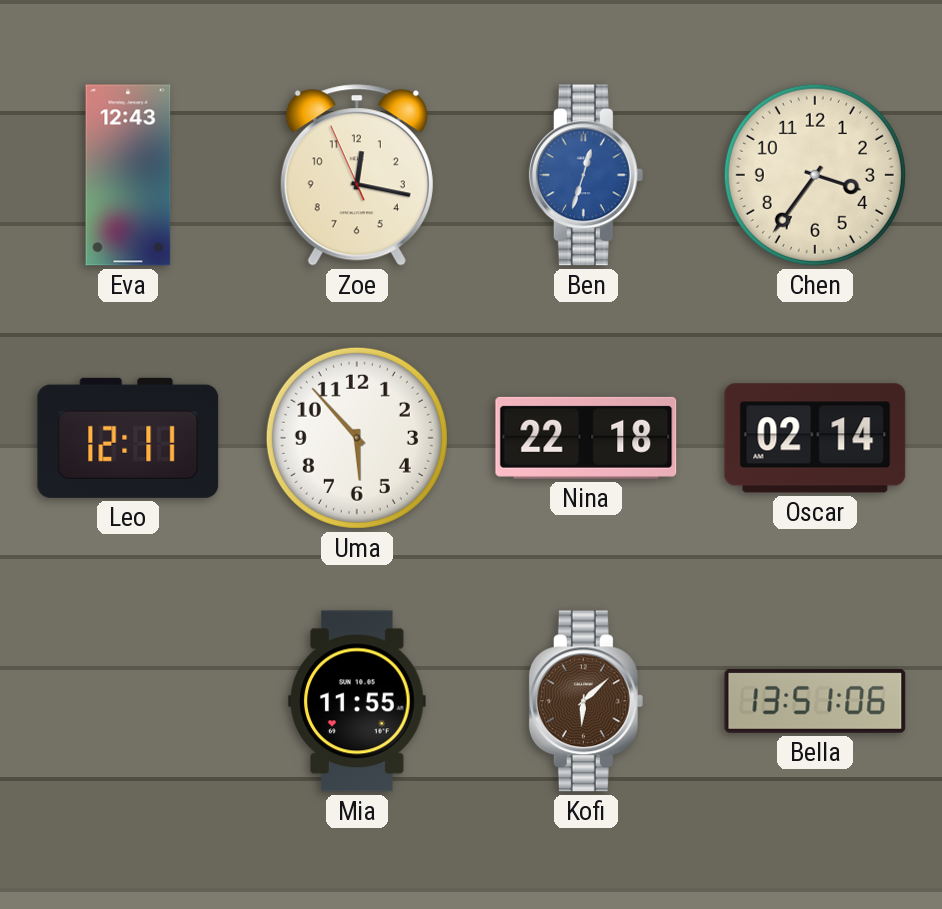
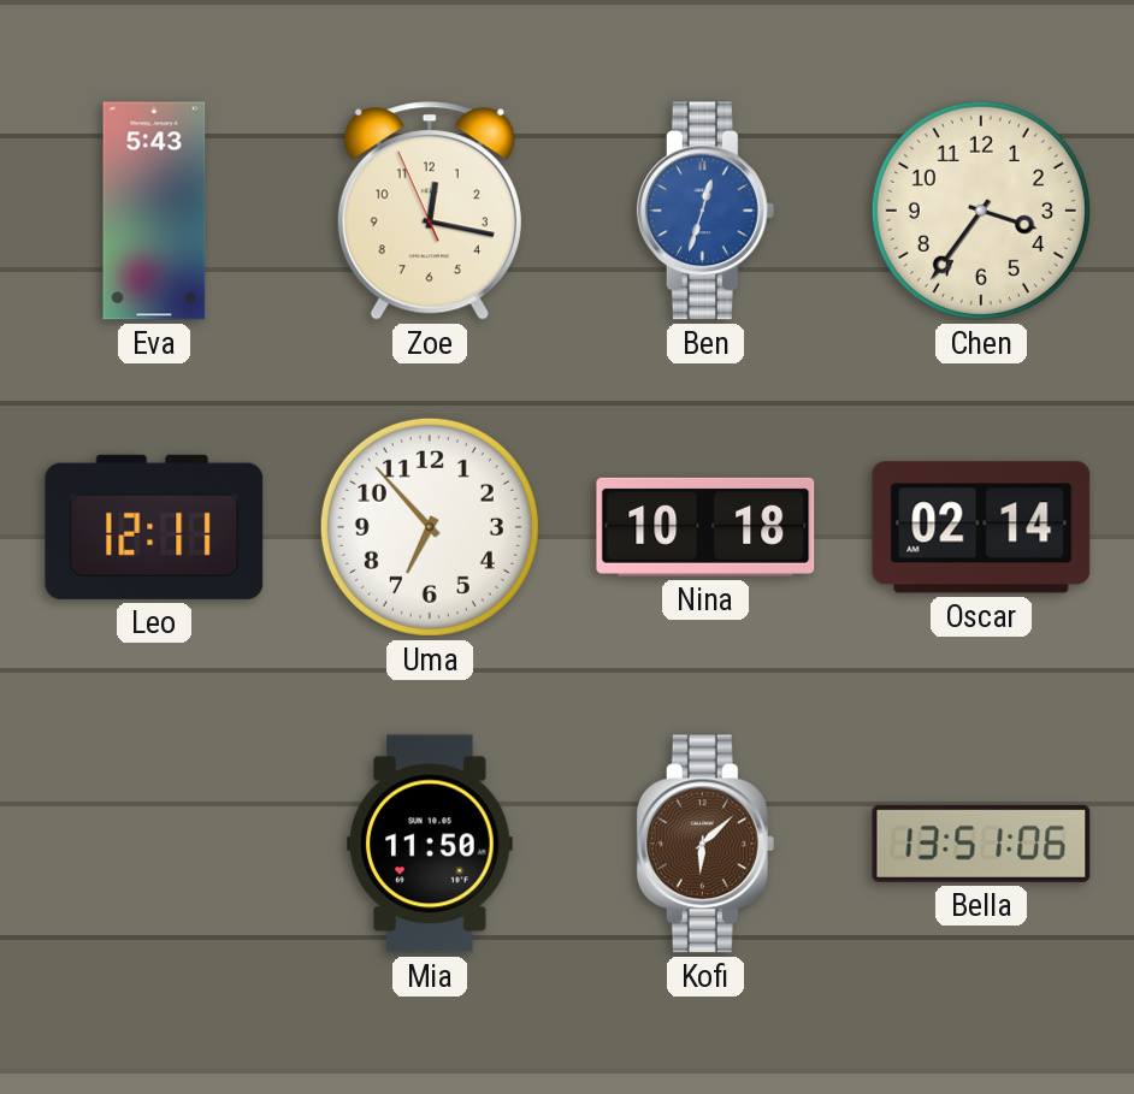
Eva: 12:43 -> 5:43 (154, 211)
Uma: 5:53 -> 6:53 (430, 527)
Nina: 22:18 -> 10:18 (705, 527)
Mia: 11:55 -> 11:50 (430, 844)
